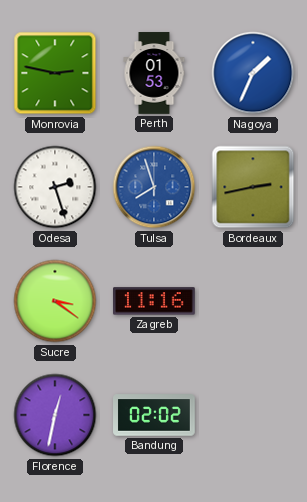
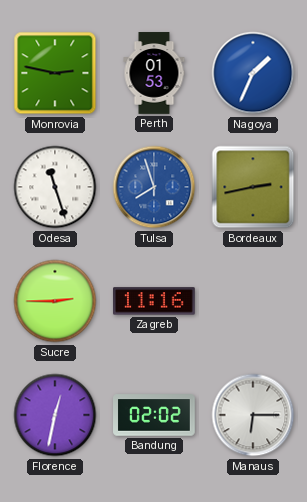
Odesa: 2:27 -> 11:27 (55, 187)
Sucre: 3:21 -> 2:45 (55, 301)
Manaus: none -> 6:15 (253, 415)
